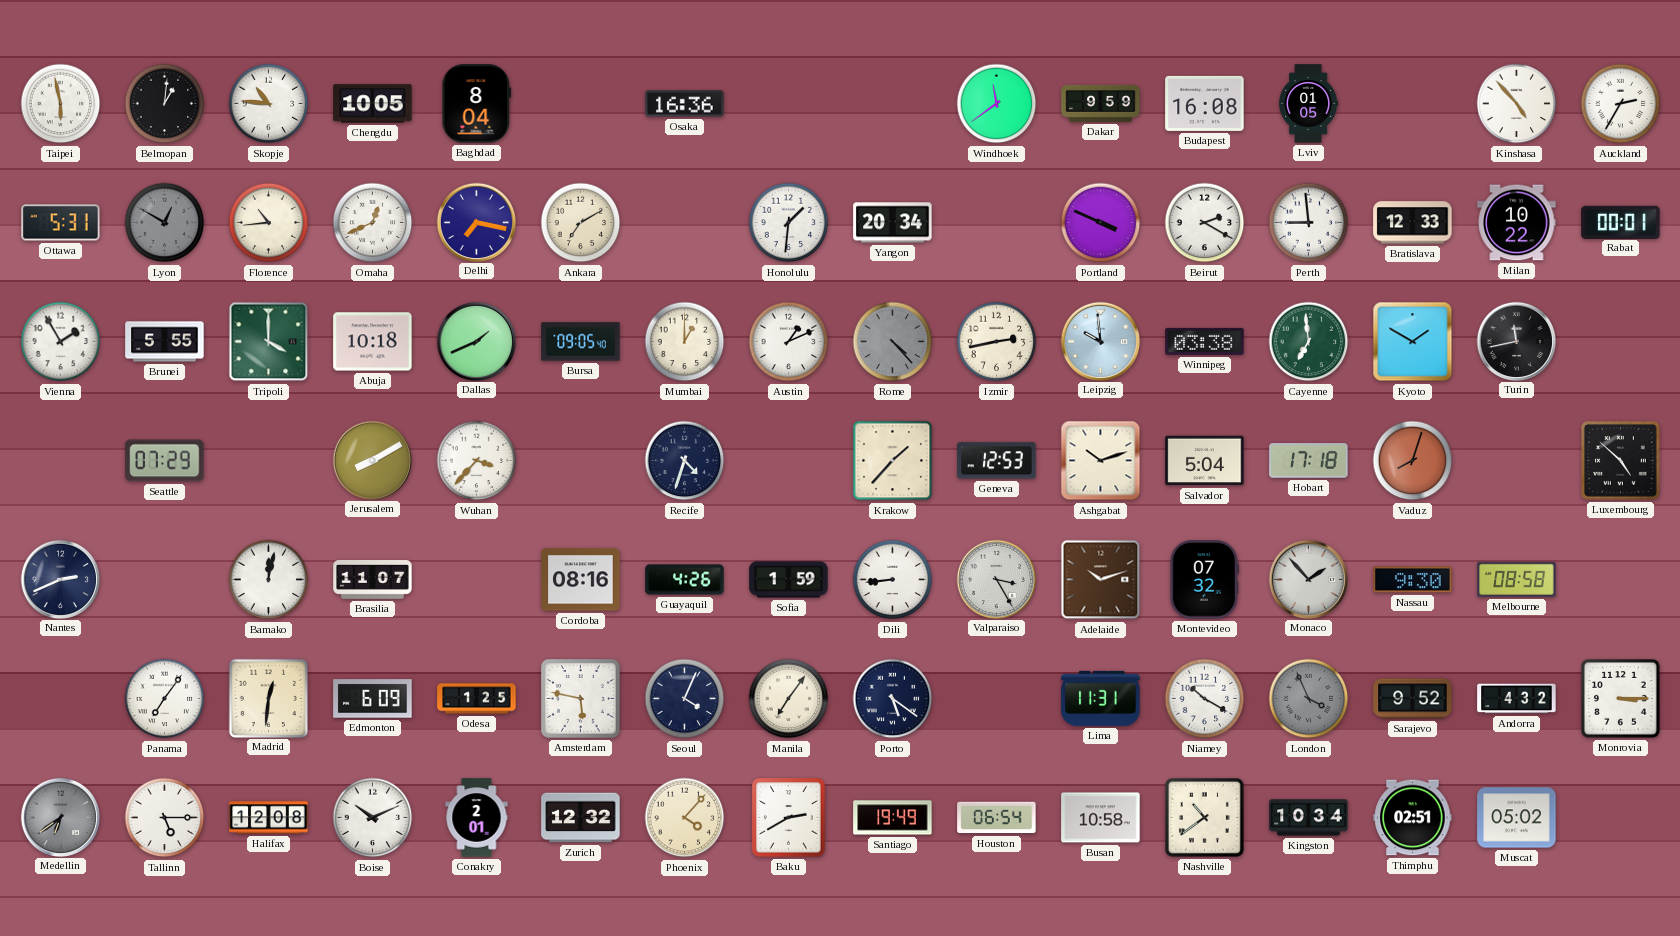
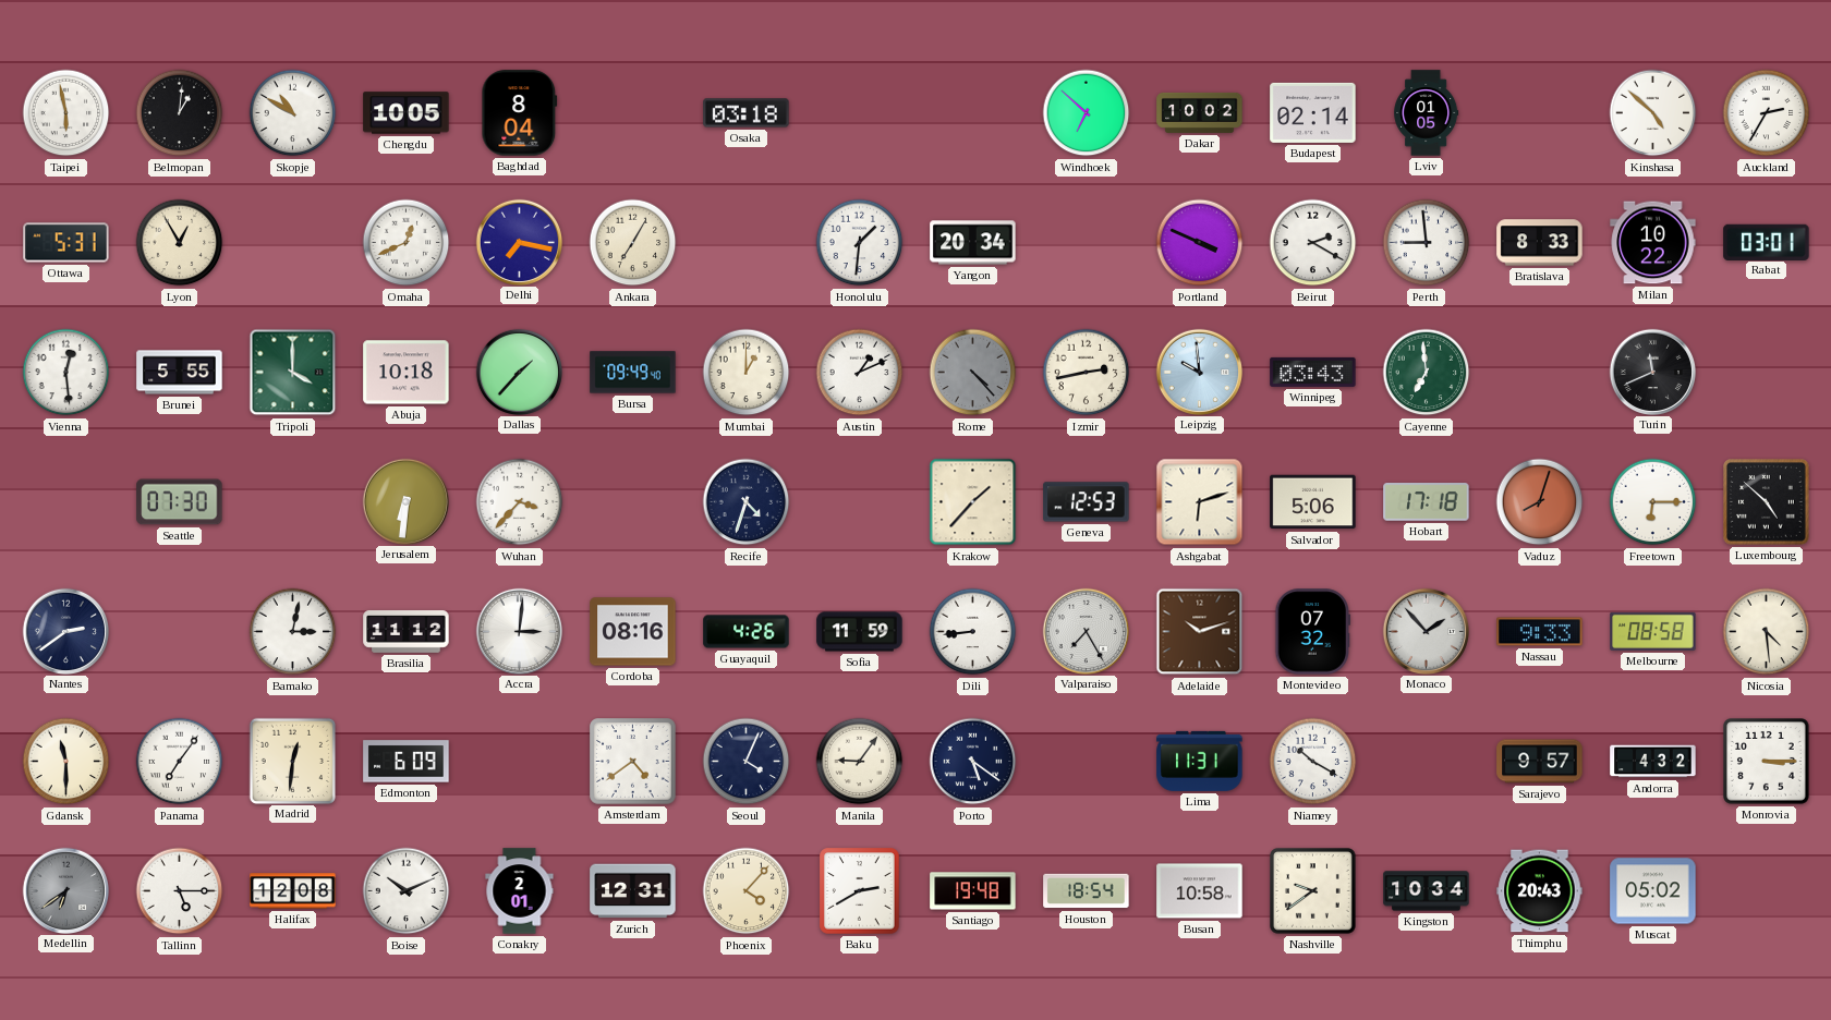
Skopje: 10:46 -> 10:50 (293, 113)
Osaka: 16:36 -> 03:18 (747, 113)
Windhoek: 11:39 -> 6:52 (1087, 113)
Dakar: 9:59 -> 10:02 (1200, 112)
Budapest: 16:08 -> 02:14 (1313, 112)
Kinshasa: 4:53 -> 4:52 (1653, 113)
Lyon: 12:50 -> 12:55 (180, 243)
Lyon dial: grey -> cream (180, 243)
Florence: 10:44 -> none (269, 223)
Ankara: 7:10 -> 7:05 (633, 243)
Bratislava: 12:33 -> 8:33 (1540, 243)
Rabat: 00:01 -> 03:01 (1767, 242)
Vienna: 1:55 -> 12:29 (66, 373)
Dallas: 1:41 -> 1:37 (519, 372)
Bursa: 09:05 -> 09:49 (633, 373)
Winnipeg: 03:38 -> 03:43 (1313, 372)
Kyoto: 1:50 -> none (1413, 342)
Turin: 11:43 -> 11:41 (1652, 372)
Seattle: 07:29 -> 07:30 (180, 502)
Jerusalem: 8:10 -> 6:31 (405, 501)
Ashgabat: 10:12 -> 6:12 (1200, 502)
Salvador: 5:04 -> 5:06 (1313, 502)
Freetown: none -> 6:15 (1653, 502)
Nantes: 2:41 -> 2:39 (65, 631)
Bamako: 12:02 -> 3:02 (293, 632)
Brasilia: 11:07 -> 11:12 (407, 632)
Accra: none -> 3:01 (519, 631)
Sofia: 1:59 -> 11:59 (860, 632)
Valparaiso: 3:25 -> 7:25 (1086, 631)
Nassau: 9:30 -> 9:33 (1540, 632)
Nicosia: none -> 4:29 (1767, 632)
Gdansk: none -> 11:30 (66, 762)
Odesa: 1:25 -> none (477, 699)
Amsterdam: 5:47 -> 4:39 (633, 762)
Manila: 7:06 -> 9:06 (860, 762)
London: 3:56 -> none (1309, 699)
Sarajevo: 9:52 -> 9:57 (1540, 762)
Zurich: 12:32 -> 12:31 (633, 891)
Santiago: 19:49 -> 19:48 (973, 891)
Houston: 06:54 -> 18:54 (1087, 891)
Nashville: 10:39 -> 9:39 (1313, 891)
Thimphu: 02:51 -> 20:43 (1540, 891)
